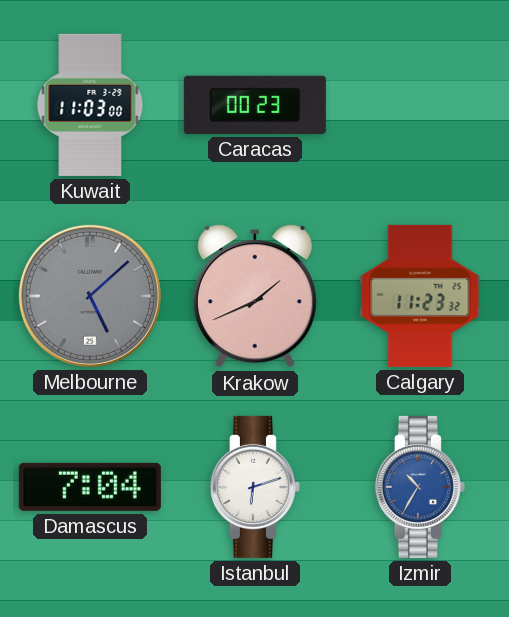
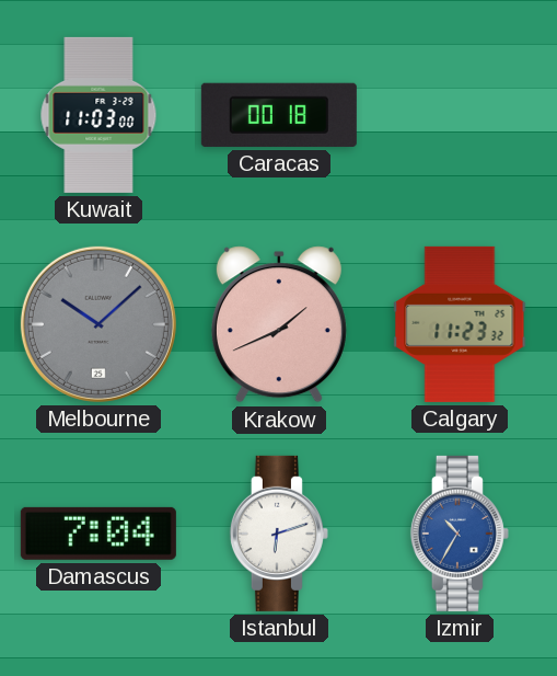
Caracas: 00:23 -> 00:18 (279, 115)
Melbourne: 5:08 -> 10:08 (98, 324)
